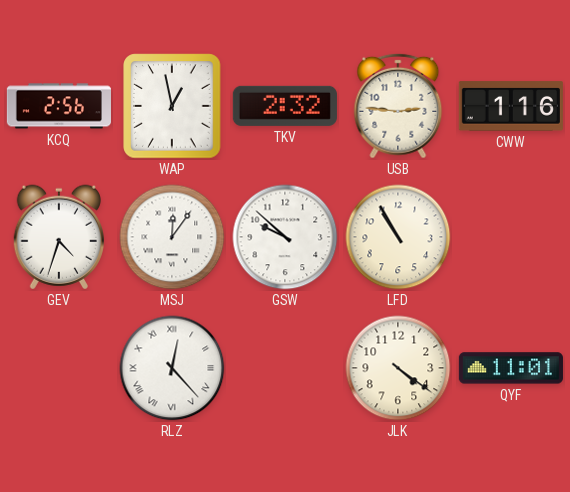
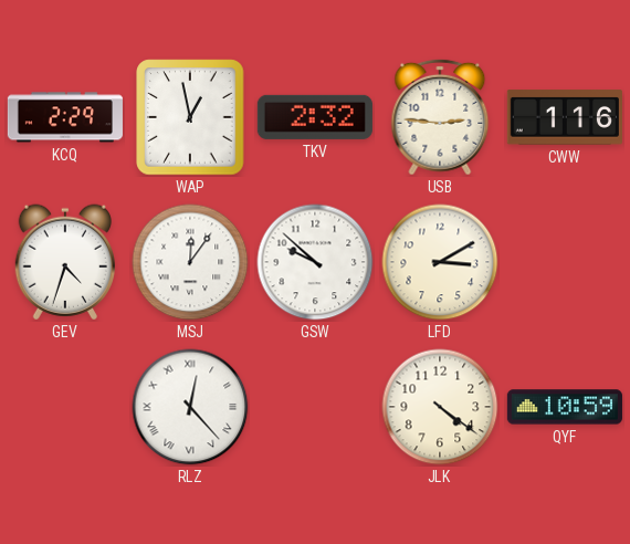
KCQ: 2:56 -> 2:29 (65, 117)
LFD: 10:55 -> 3:10 (440, 262)
QYF: 11:01 -> 10:59 (565, 407)
